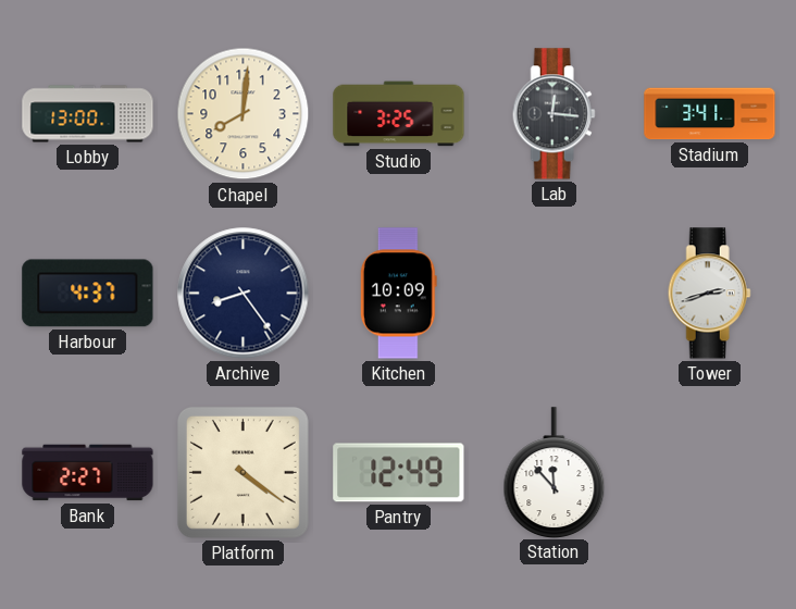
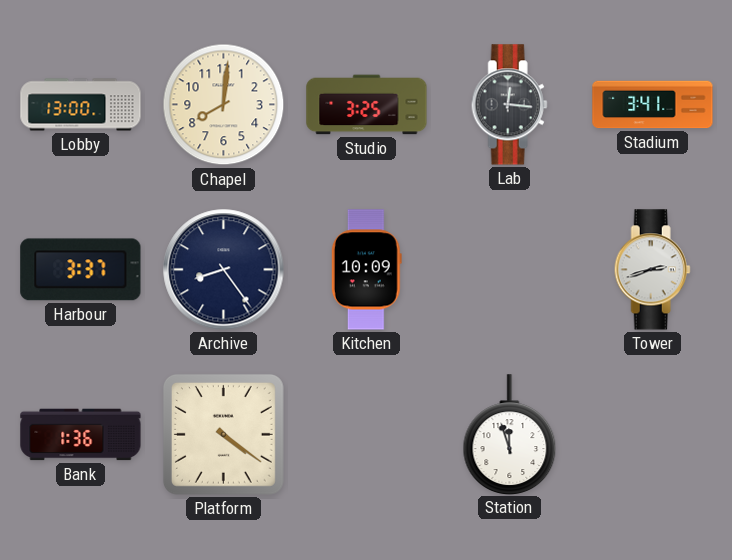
Harbour: 4:37 -> 3:37 (81, 270)
Bank: 2:27 -> 1:36 (81, 435)
Pantry: 12:49 -> none (399, 473)
Station: 11:53 -> 11:57 (510, 434)
